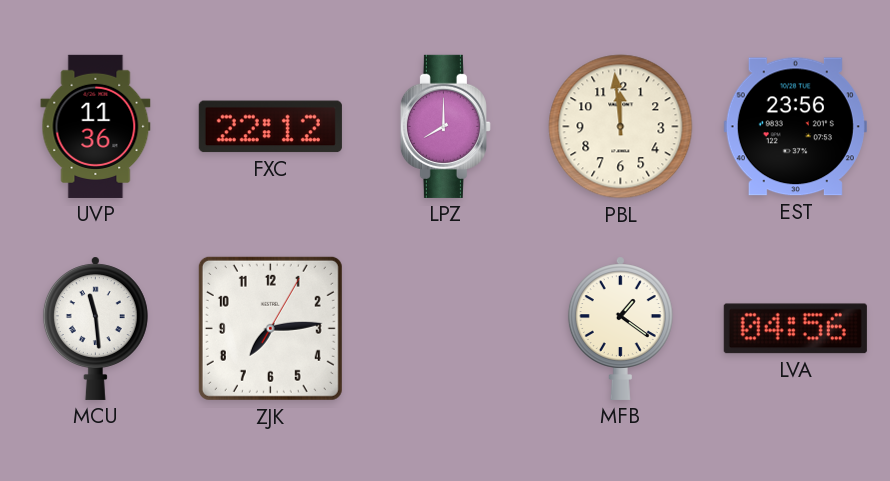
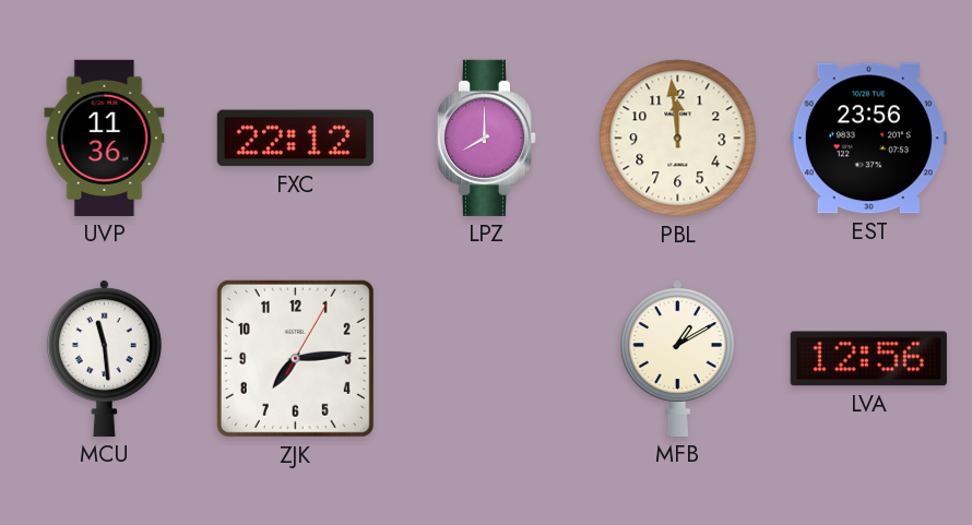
MFB: 1:21 -> 1:10 (677, 358)
LVA: 04:56 -> 12:56 (868, 359)
